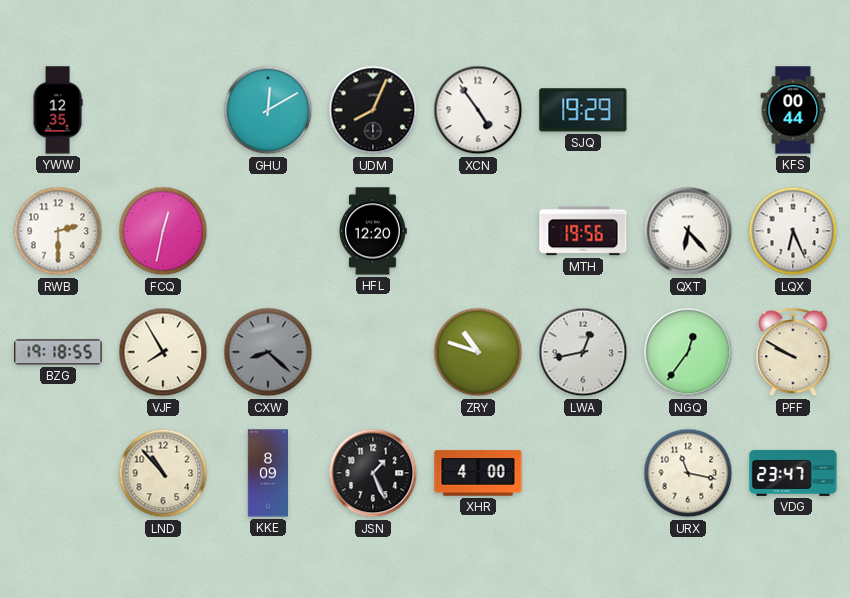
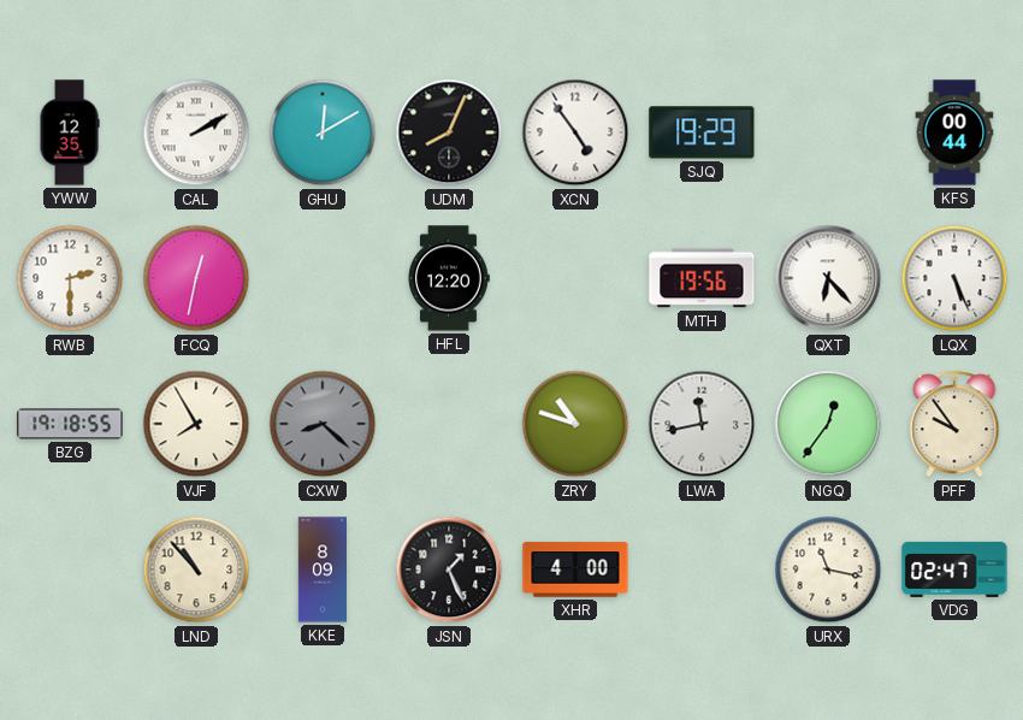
CAL: none -> 2:10 (196, 132)
LQX: 6:26 -> 5:26 (954, 278)
LWA: 12:43 -> 11:43 (702, 424)
PFF: 9:50 -> 9:54 (954, 425)
VDG: 23:47 -> 02:47 (954, 569)
